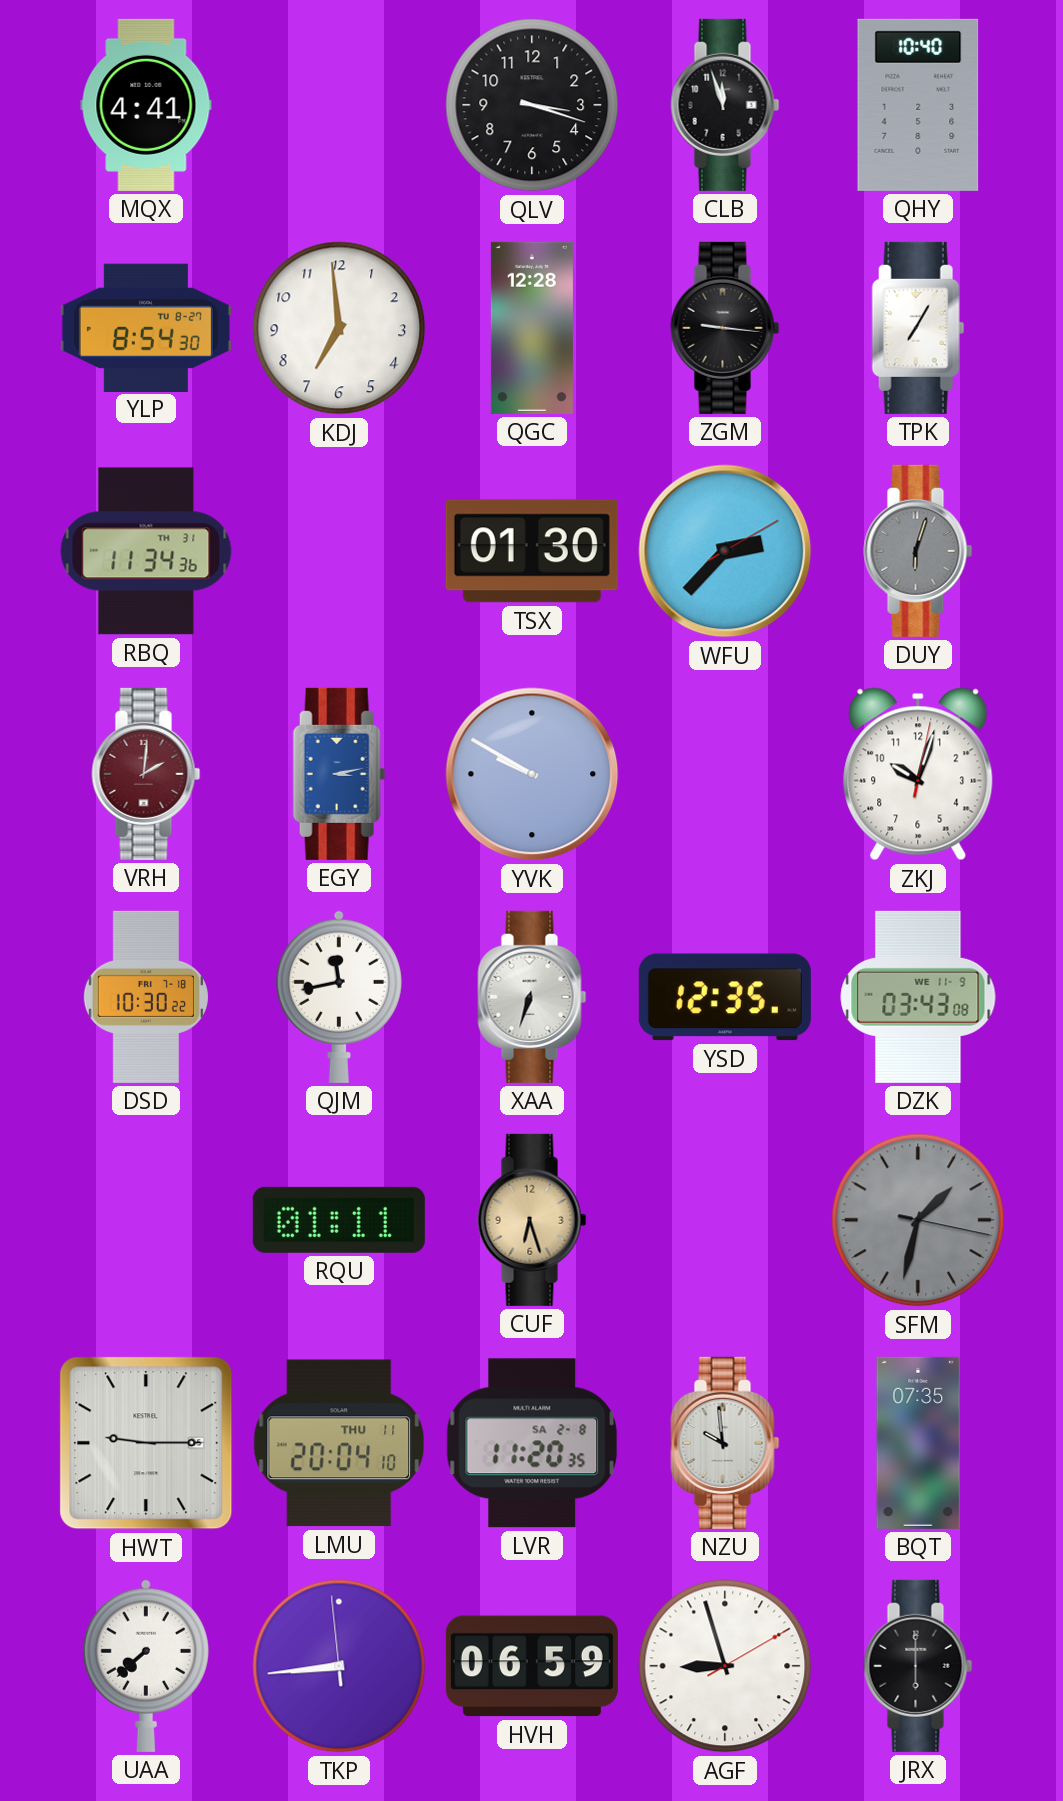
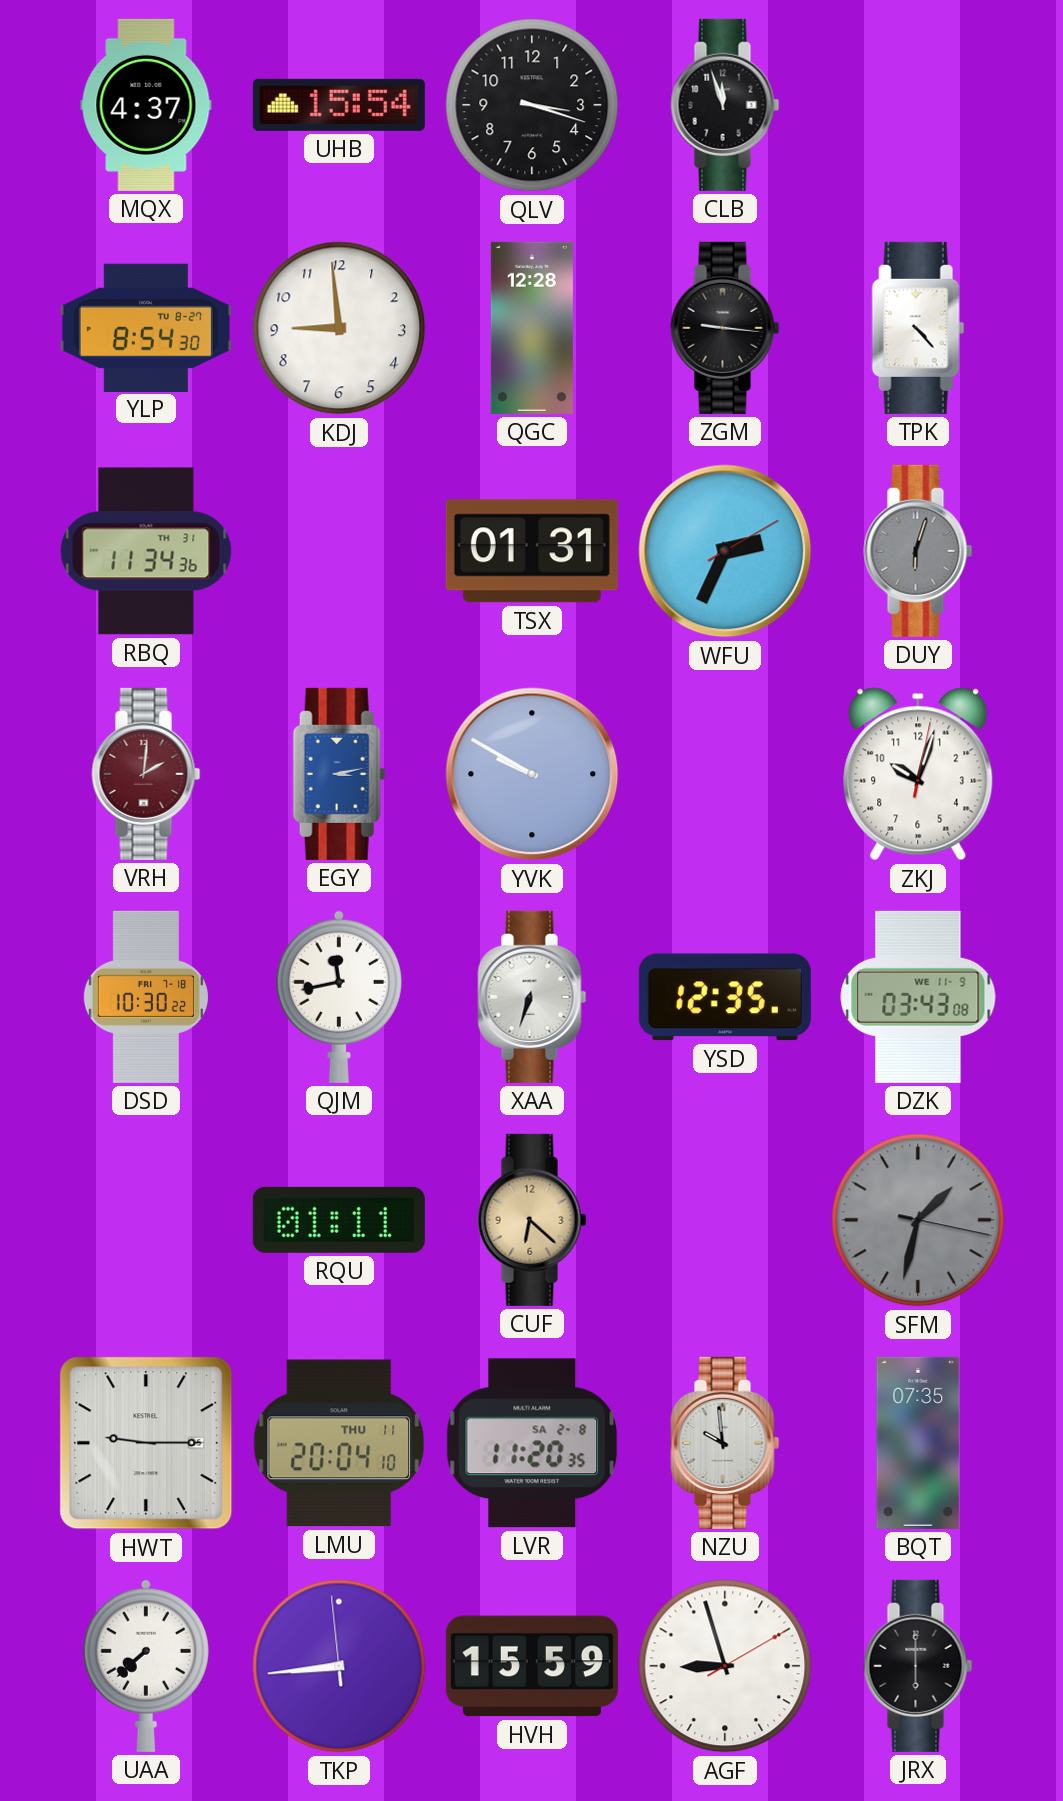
MQX: 4:41 -> 4:37 (146, 105)
UHB: none -> 15:54 (339, 105)
QHY: 10:40 -> none (918, 105)
KDJ: 6:59 -> 8:59 (339, 328)
TPK: 7:05 -> 4:23 (918, 328)
TSX: 01:30 -> 01:31 (532, 551)
WFU: 2:37 -> 2:34 (725, 551)
CUF: 6:27 -> 6:22 (532, 1220)
HVH: 06:59 -> 15:59 (532, 1666)
